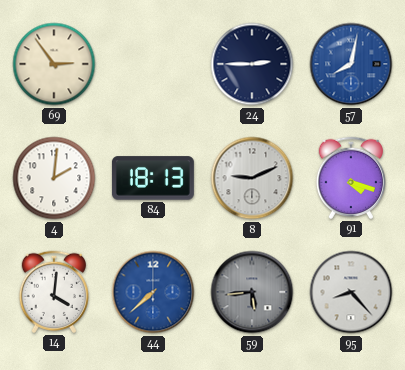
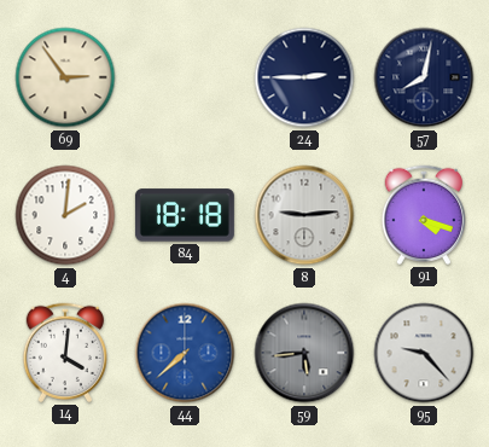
57 dial: blue -> navy (424, 77)
84: 18:13 -> 18:18 (185, 215)
8: 9:11 -> 9:14 (304, 215)
95: 8:23 -> 9:23 (424, 353)
